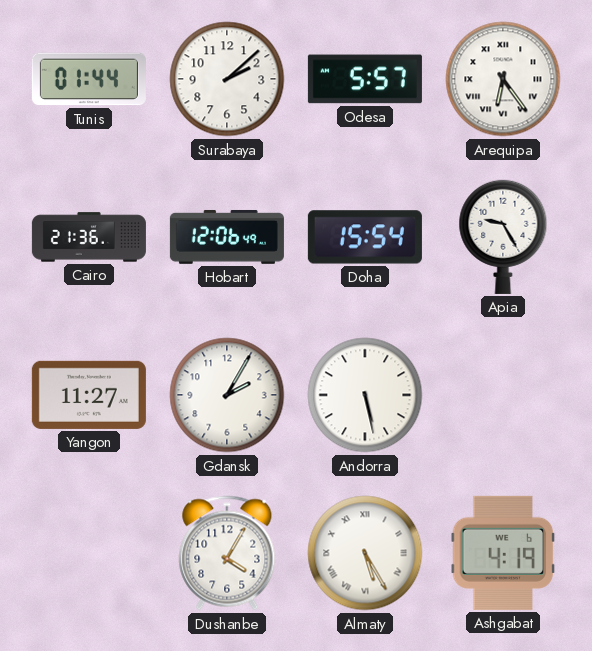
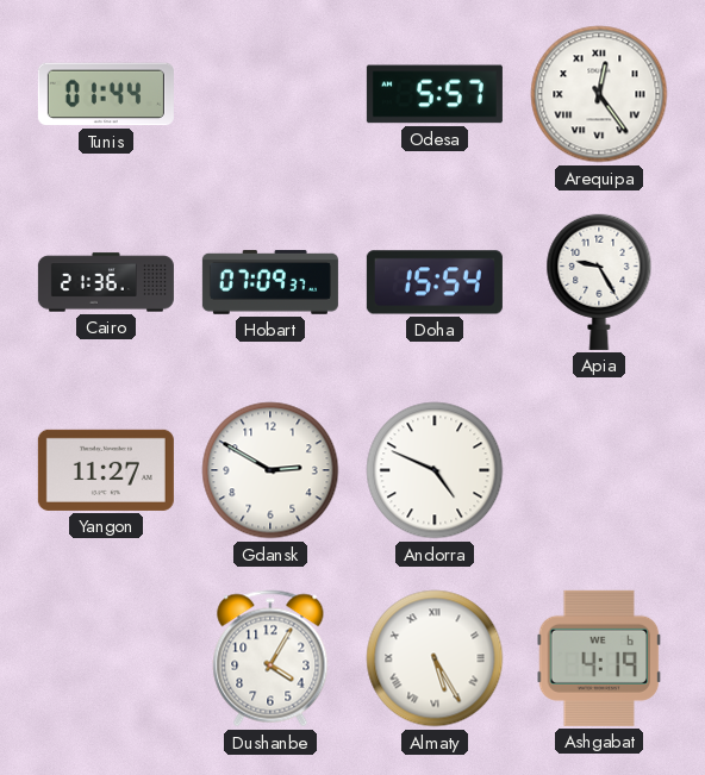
Surabaya: 2:08 -> none (227, 79)
Arequipa: 6:24 -> 12:24 (599, 94)
Hobart: 12:06 -> 07:09 (270, 282)
Gdansk: 2:05 -> 2:50 (270, 470)
Andorra: 5:28 -> 4:49 (435, 470)
